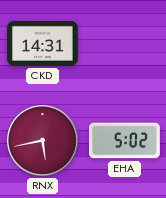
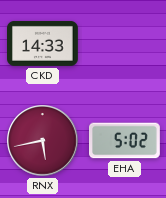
CKD: 14:31 -> 14:33 (43, 43)
